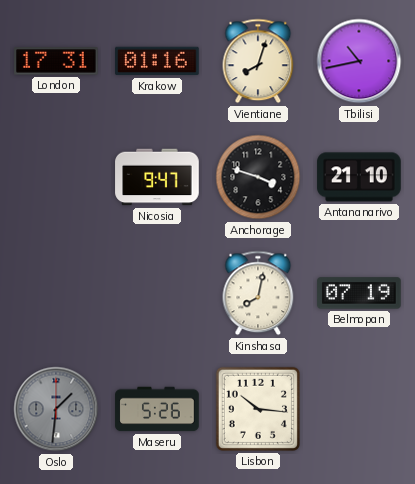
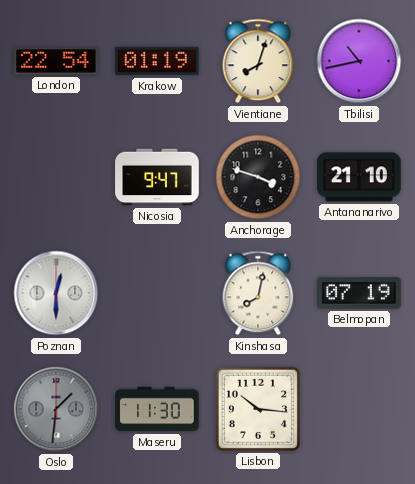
London: 17:31 -> 22:54 (56, 61)
Krakow: 01:16 -> 01:19 (157, 61)
Poznan: none -> 12:30 (56, 293)
Maseru: 5:26 -> 11:30 (157, 409)
